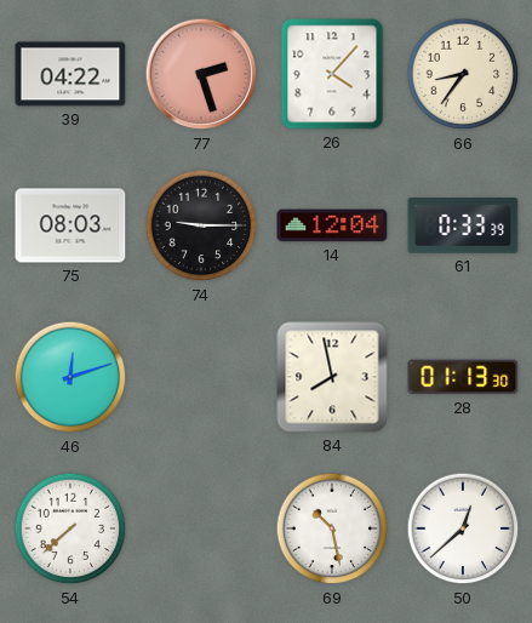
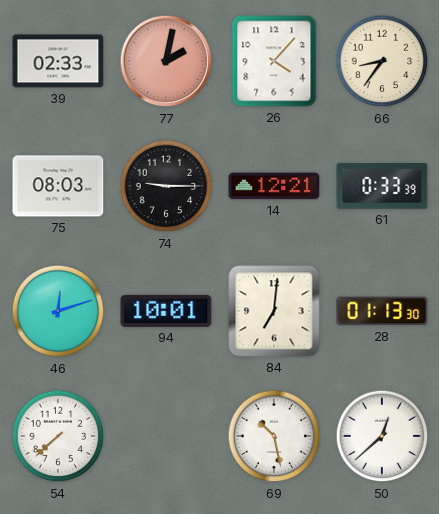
39: 04:22 -> 02:33 (58, 61)
77: 2:27 -> 2:02 (166, 61)
14: 12:04 -> 12:21 (274, 186)
94: none -> 10:01 (166, 311)
84: 7:58 -> 7:01 (274, 311)
